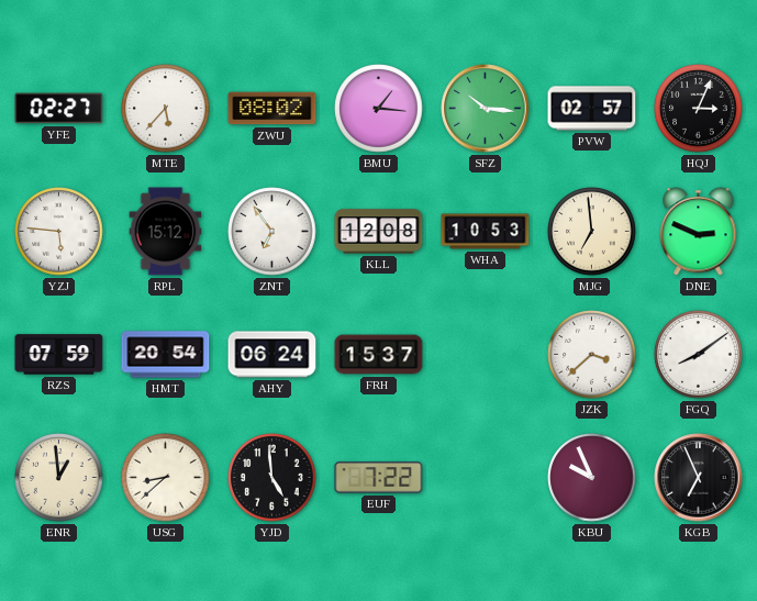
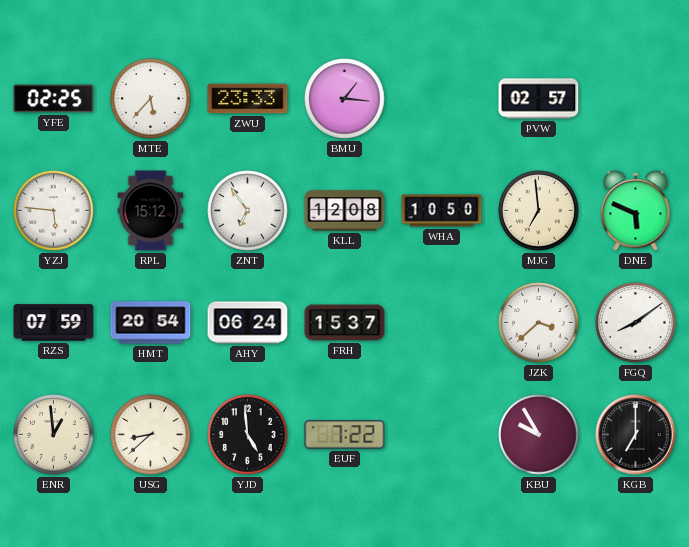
YFE: 02:27 -> 02:25 (54, 99)
ZWU: 08:02 -> 23:33 (248, 99)
SFZ: 10:16 -> none (486, 109)
HQJ: 3:04 -> none (699, 109)
WHA: 10:53 -> 10:50 (442, 211)
DNE: 2:49 -> 5:49 (636, 211)
KBU: 9:56 -> 9:55 (539, 435)
KGB: 6:56 -> 7:00 (636, 435)
